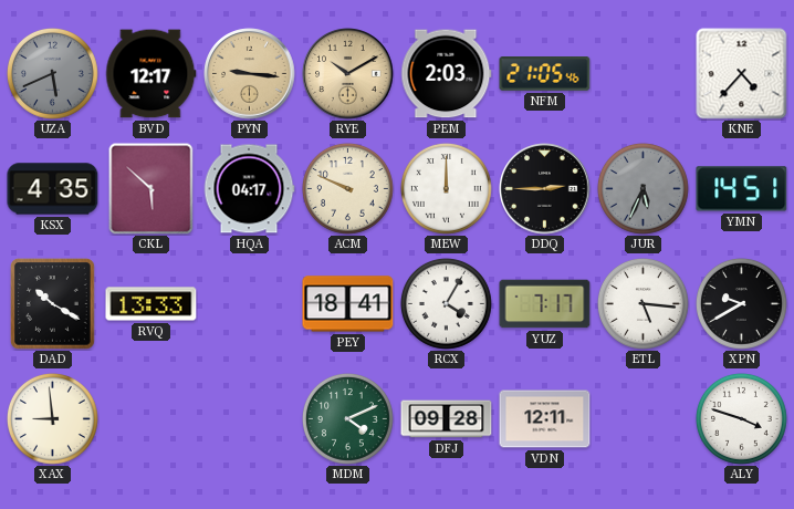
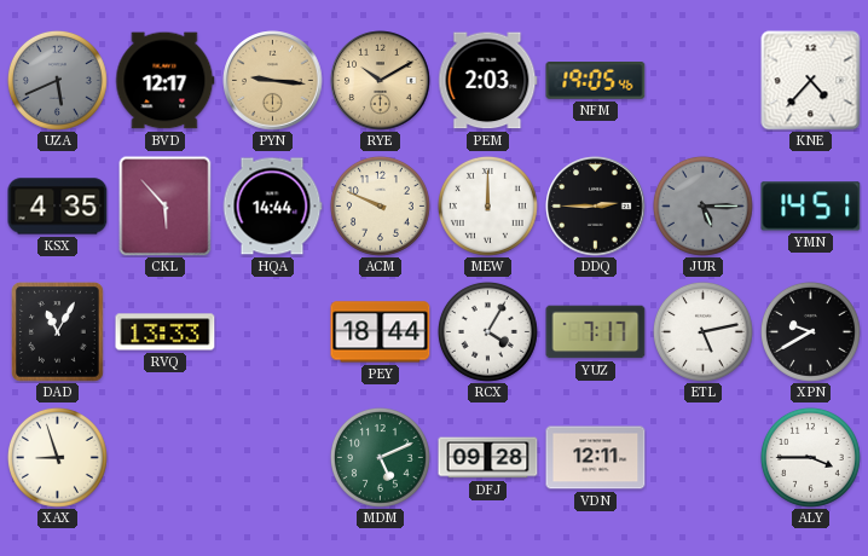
NFM: 21:05 -> 19:05 (596, 81)
CKL: 5:52 -> 5:53 (166, 205)
HQA: 04:17 -> 14:44 (272, 207)
JUR: 5:34 -> 5:15 (702, 205)
DAD: 10:20 -> 11:05 (58, 332)
PEY: 18:41 -> 18:44 (381, 332)
ETL: 5:16 -> 5:13 (702, 331)
XAX: 8:59 -> 8:57 (57, 457)
MDM: 4:11 -> 5:11 (380, 457)
ALY: 3:48 -> 3:45 (810, 457)
